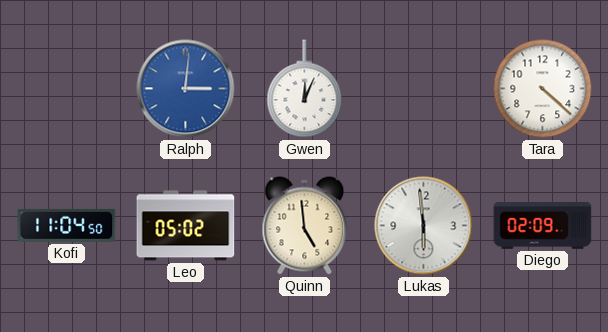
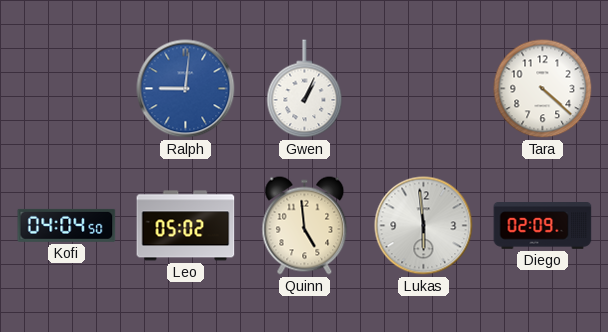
Ralph: 3:01 -> 9:01 (186, 89)
Gwen: 12:04 -> 1:04 (305, 89)
Kofi: 11:04 -> 04:04 (67, 225)
